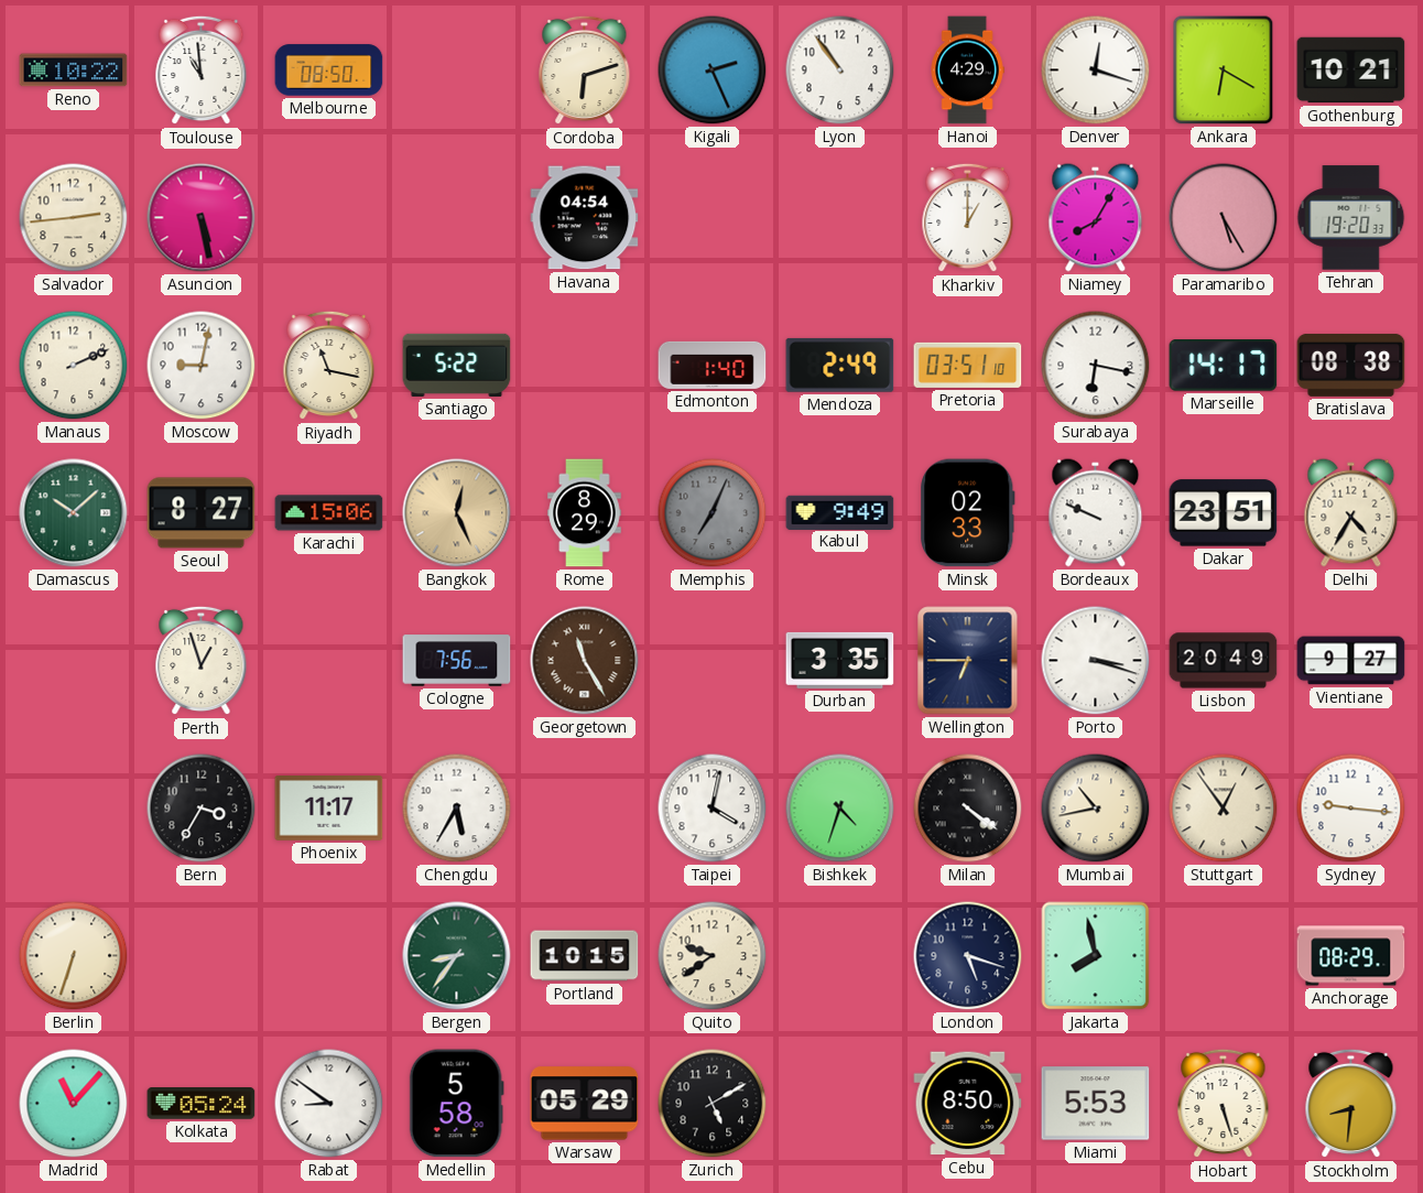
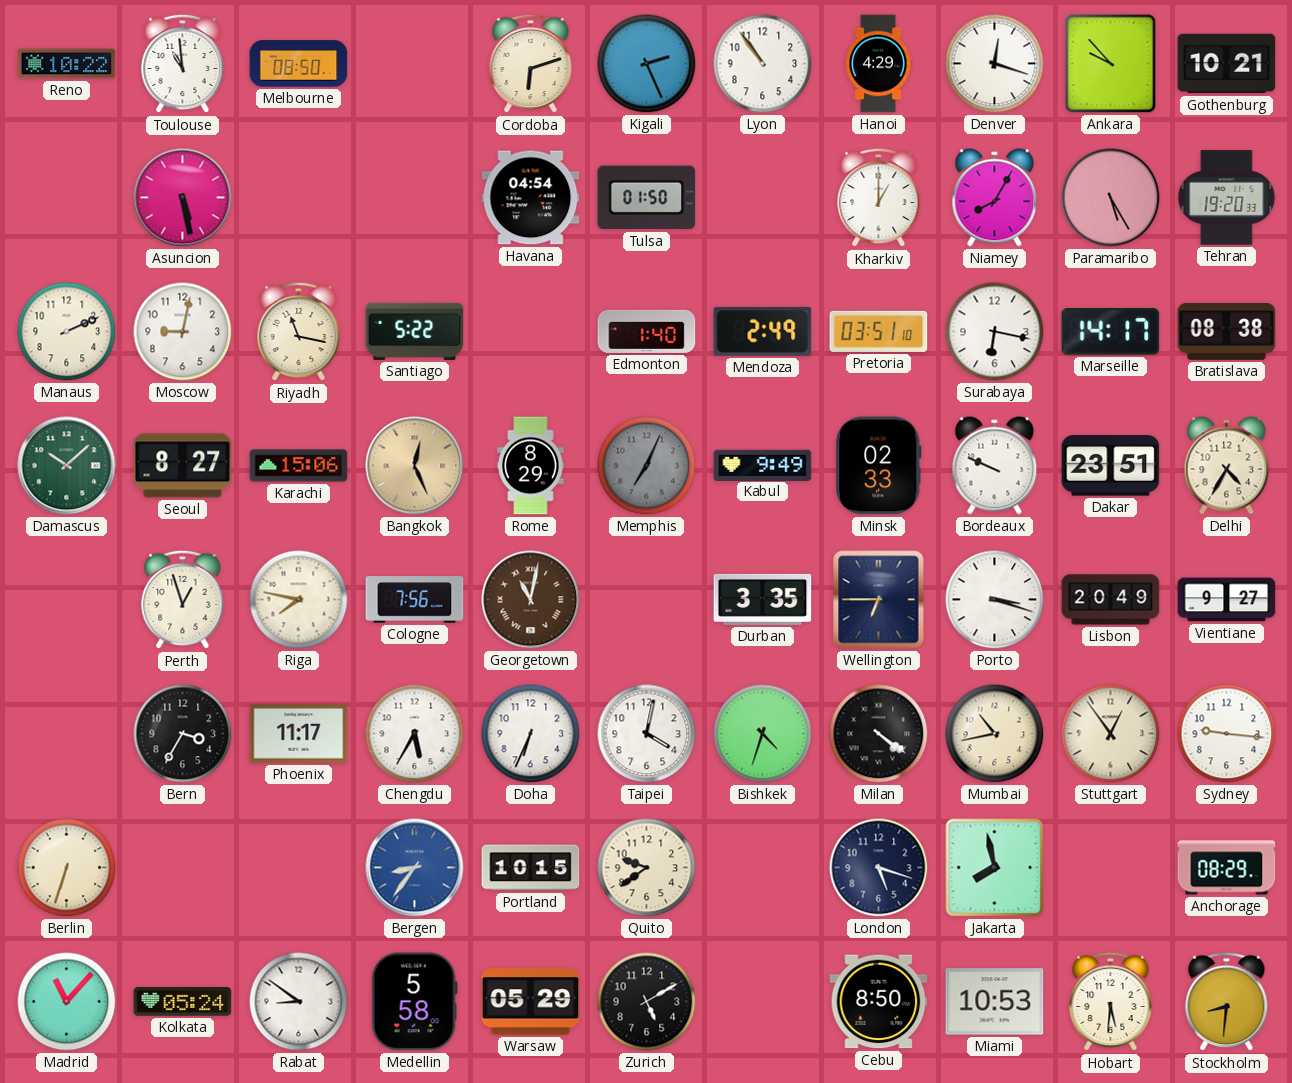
Ankara: 6:20 -> 9:53 (1111, 64)
Salvador: 2:44 -> none (74, 218)
Tulsa: none -> 01:50 (647, 198)
Riga: none -> 7:47 (299, 600)
Georgetown: 11:25 -> 11:02 (531, 600)
Doha: none -> 6:34 (531, 734)
Bergen dial: green -> blue (415, 868)
Miami: 5:53 -> 10:53 (995, 1002)
Hobart: 5:27 -> 5:31 (1111, 1002)
